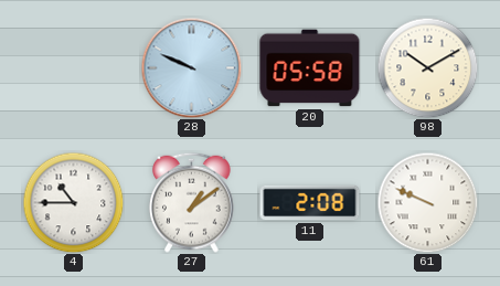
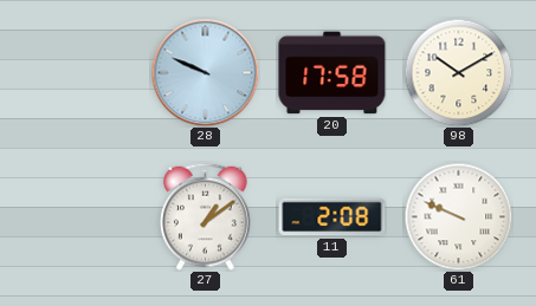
20: 05:58 -> 17:58 (332, 73)
4: 10:45 -> none (73, 202)
